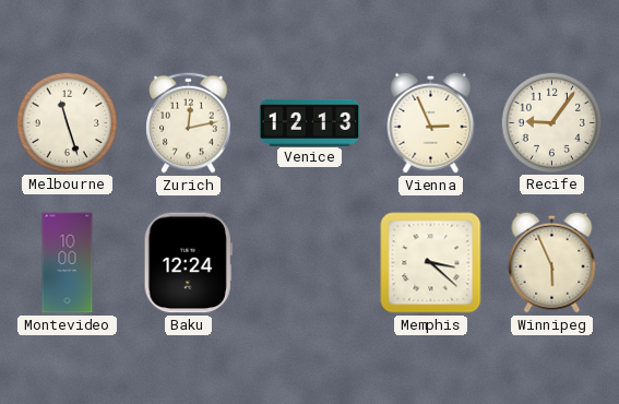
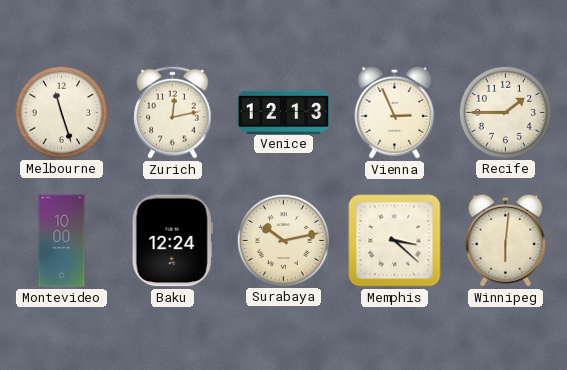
Recife: 9:06 -> 1:45 (505, 112)
Surabaya: none -> 10:13 (283, 240)
Winnipeg: 5:56 -> 6:01 (506, 240)
